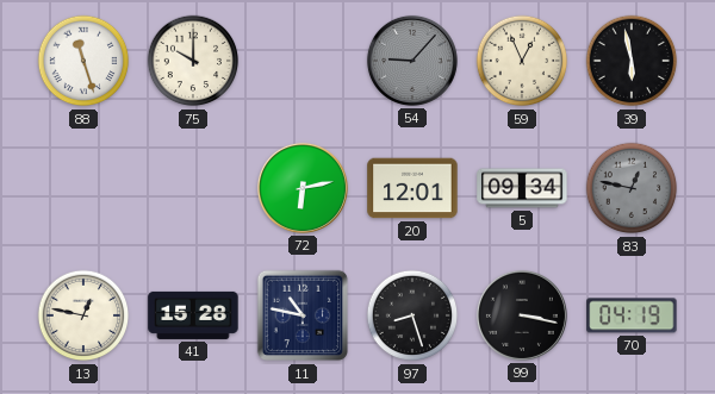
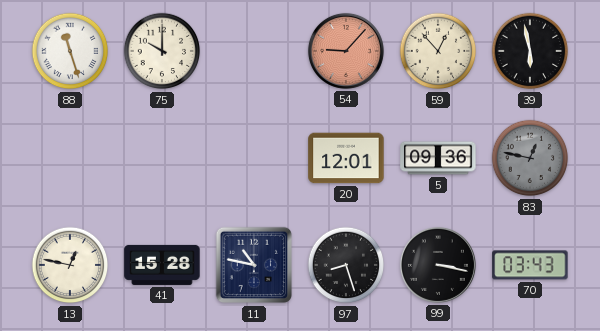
54 dial: grey -> salmon (346, 51)
59: 12:56 -> 12:53 (438, 51)
72: 6:13 -> none (303, 188)
5: 09:34 -> 09:36 (438, 158)
70: 04:19 -> 03:43 (530, 265)
